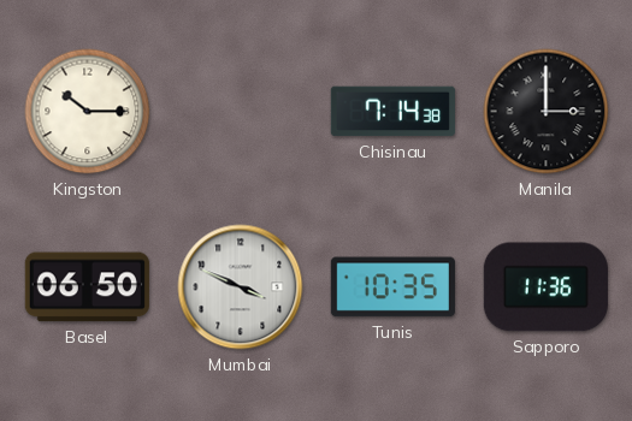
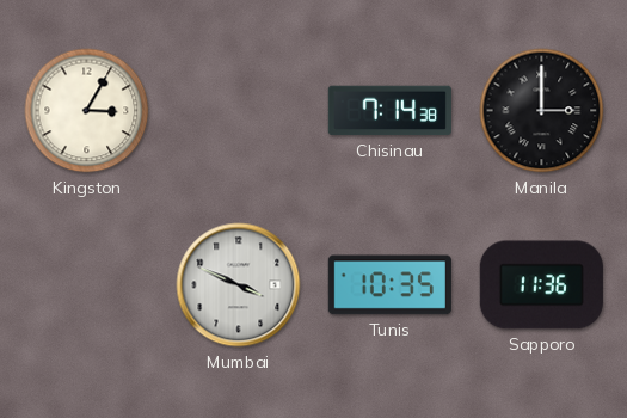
Kingston: 10:15 -> 3:05 (87, 111)
Basel: 06:50 -> none (87, 287)
